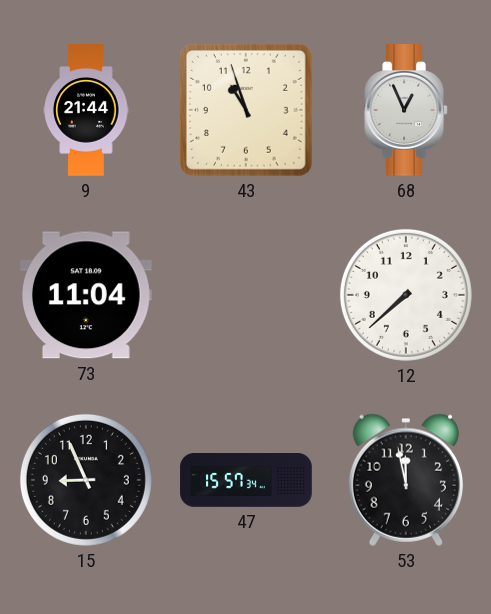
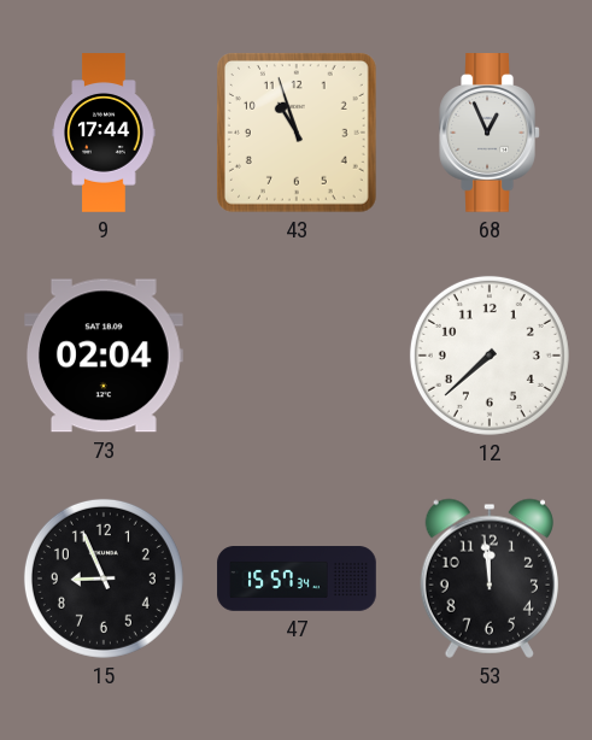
9: 21:44 -> 17:44 (104, 133)
73: 11:04 -> 02:04 (105, 356)
53: 11:58 -> 11:59 (488, 579)
